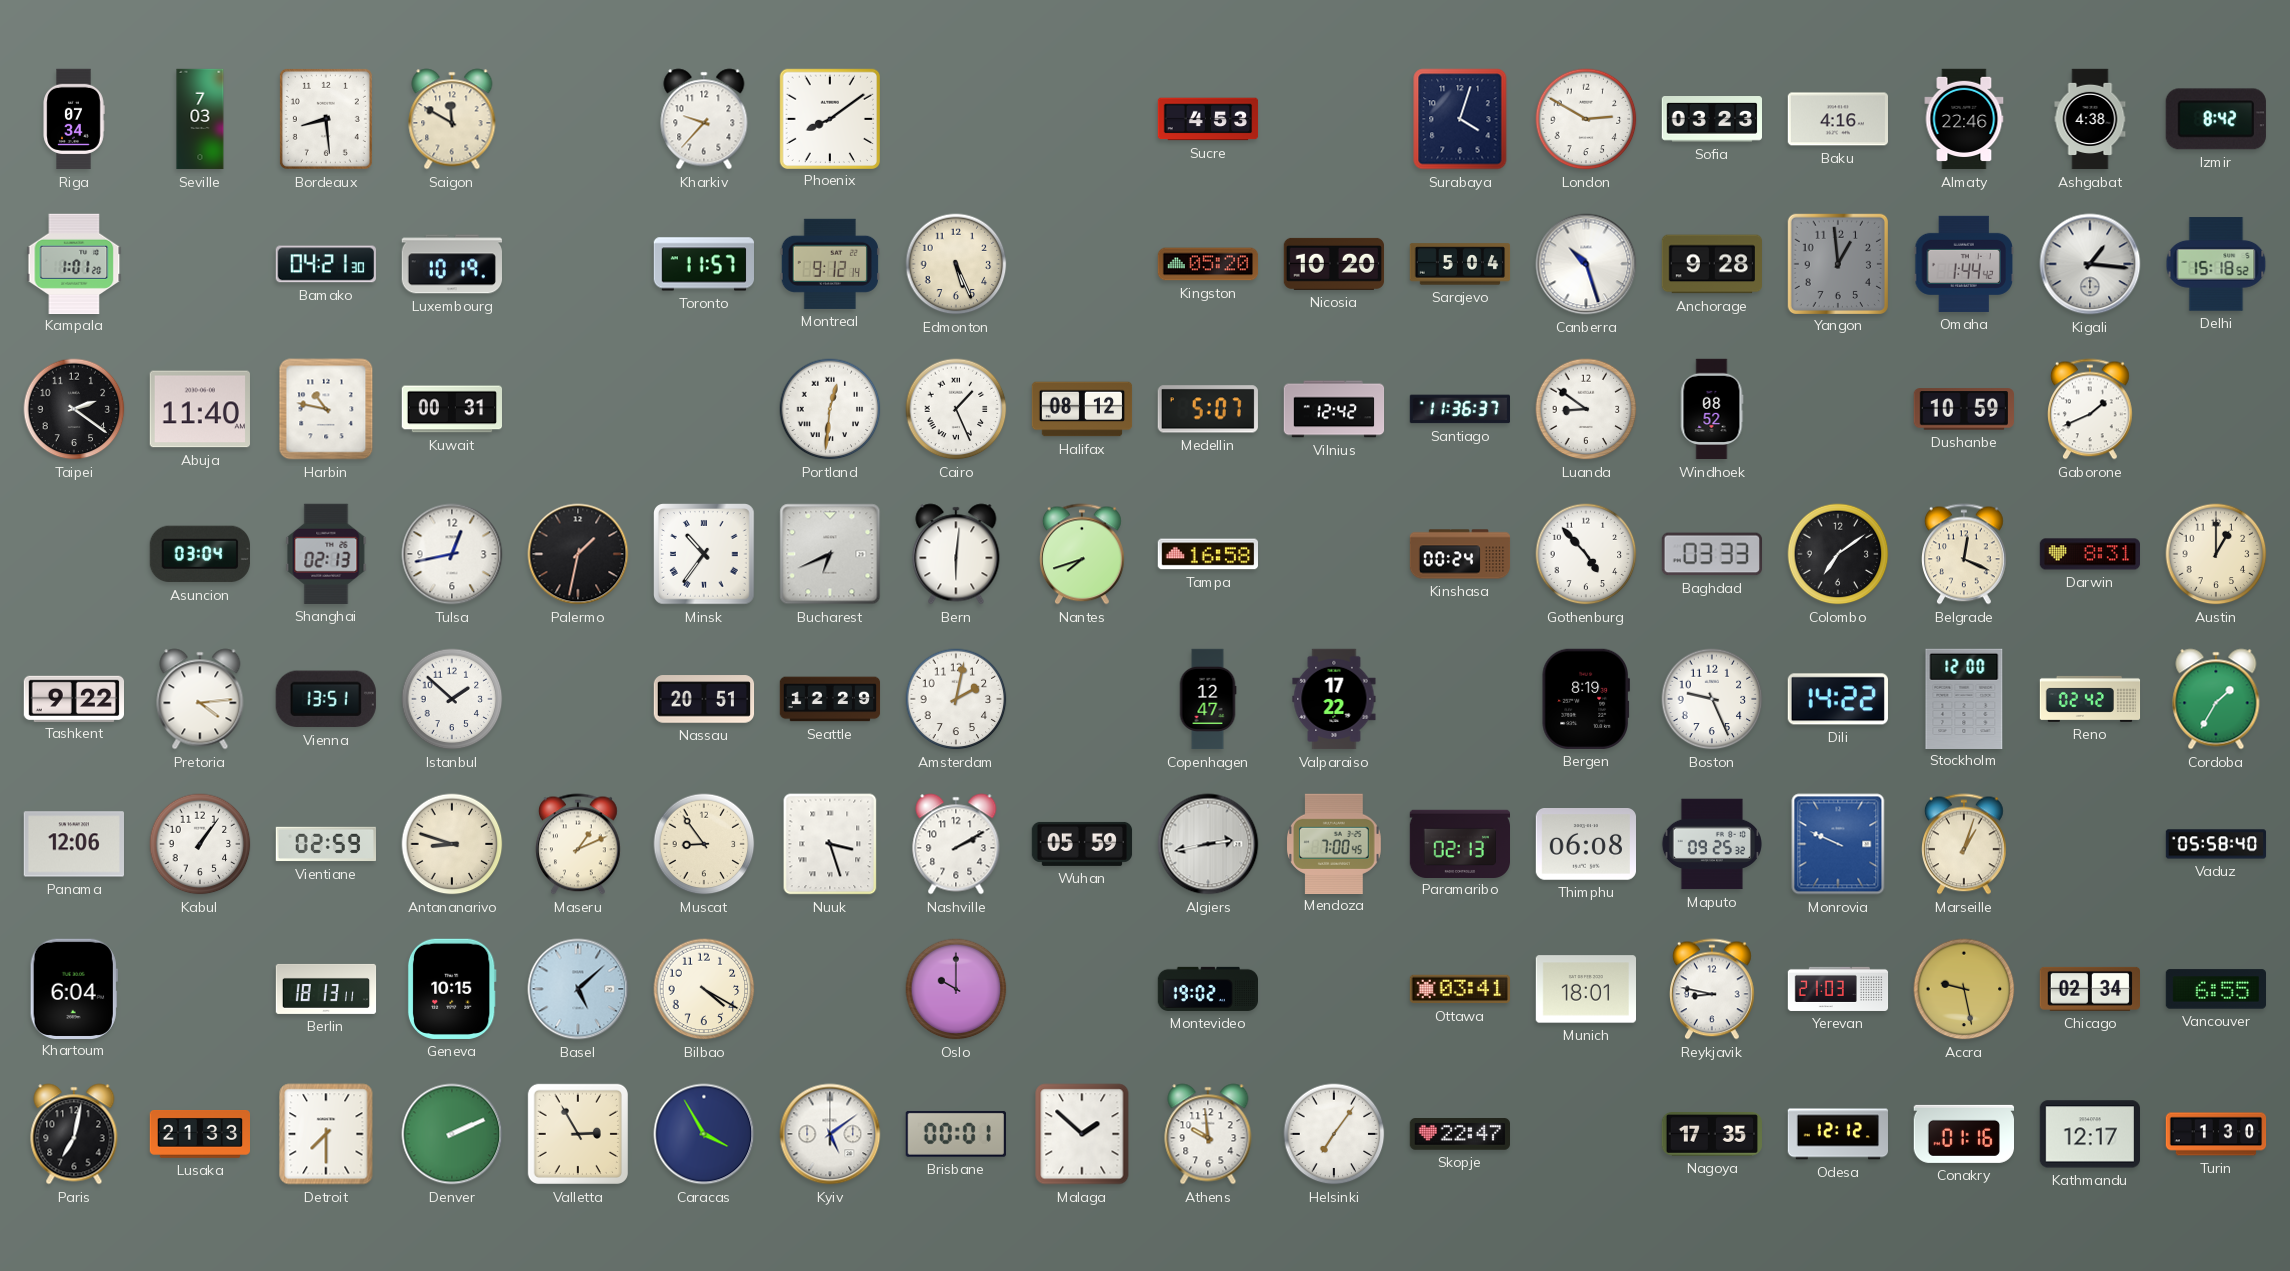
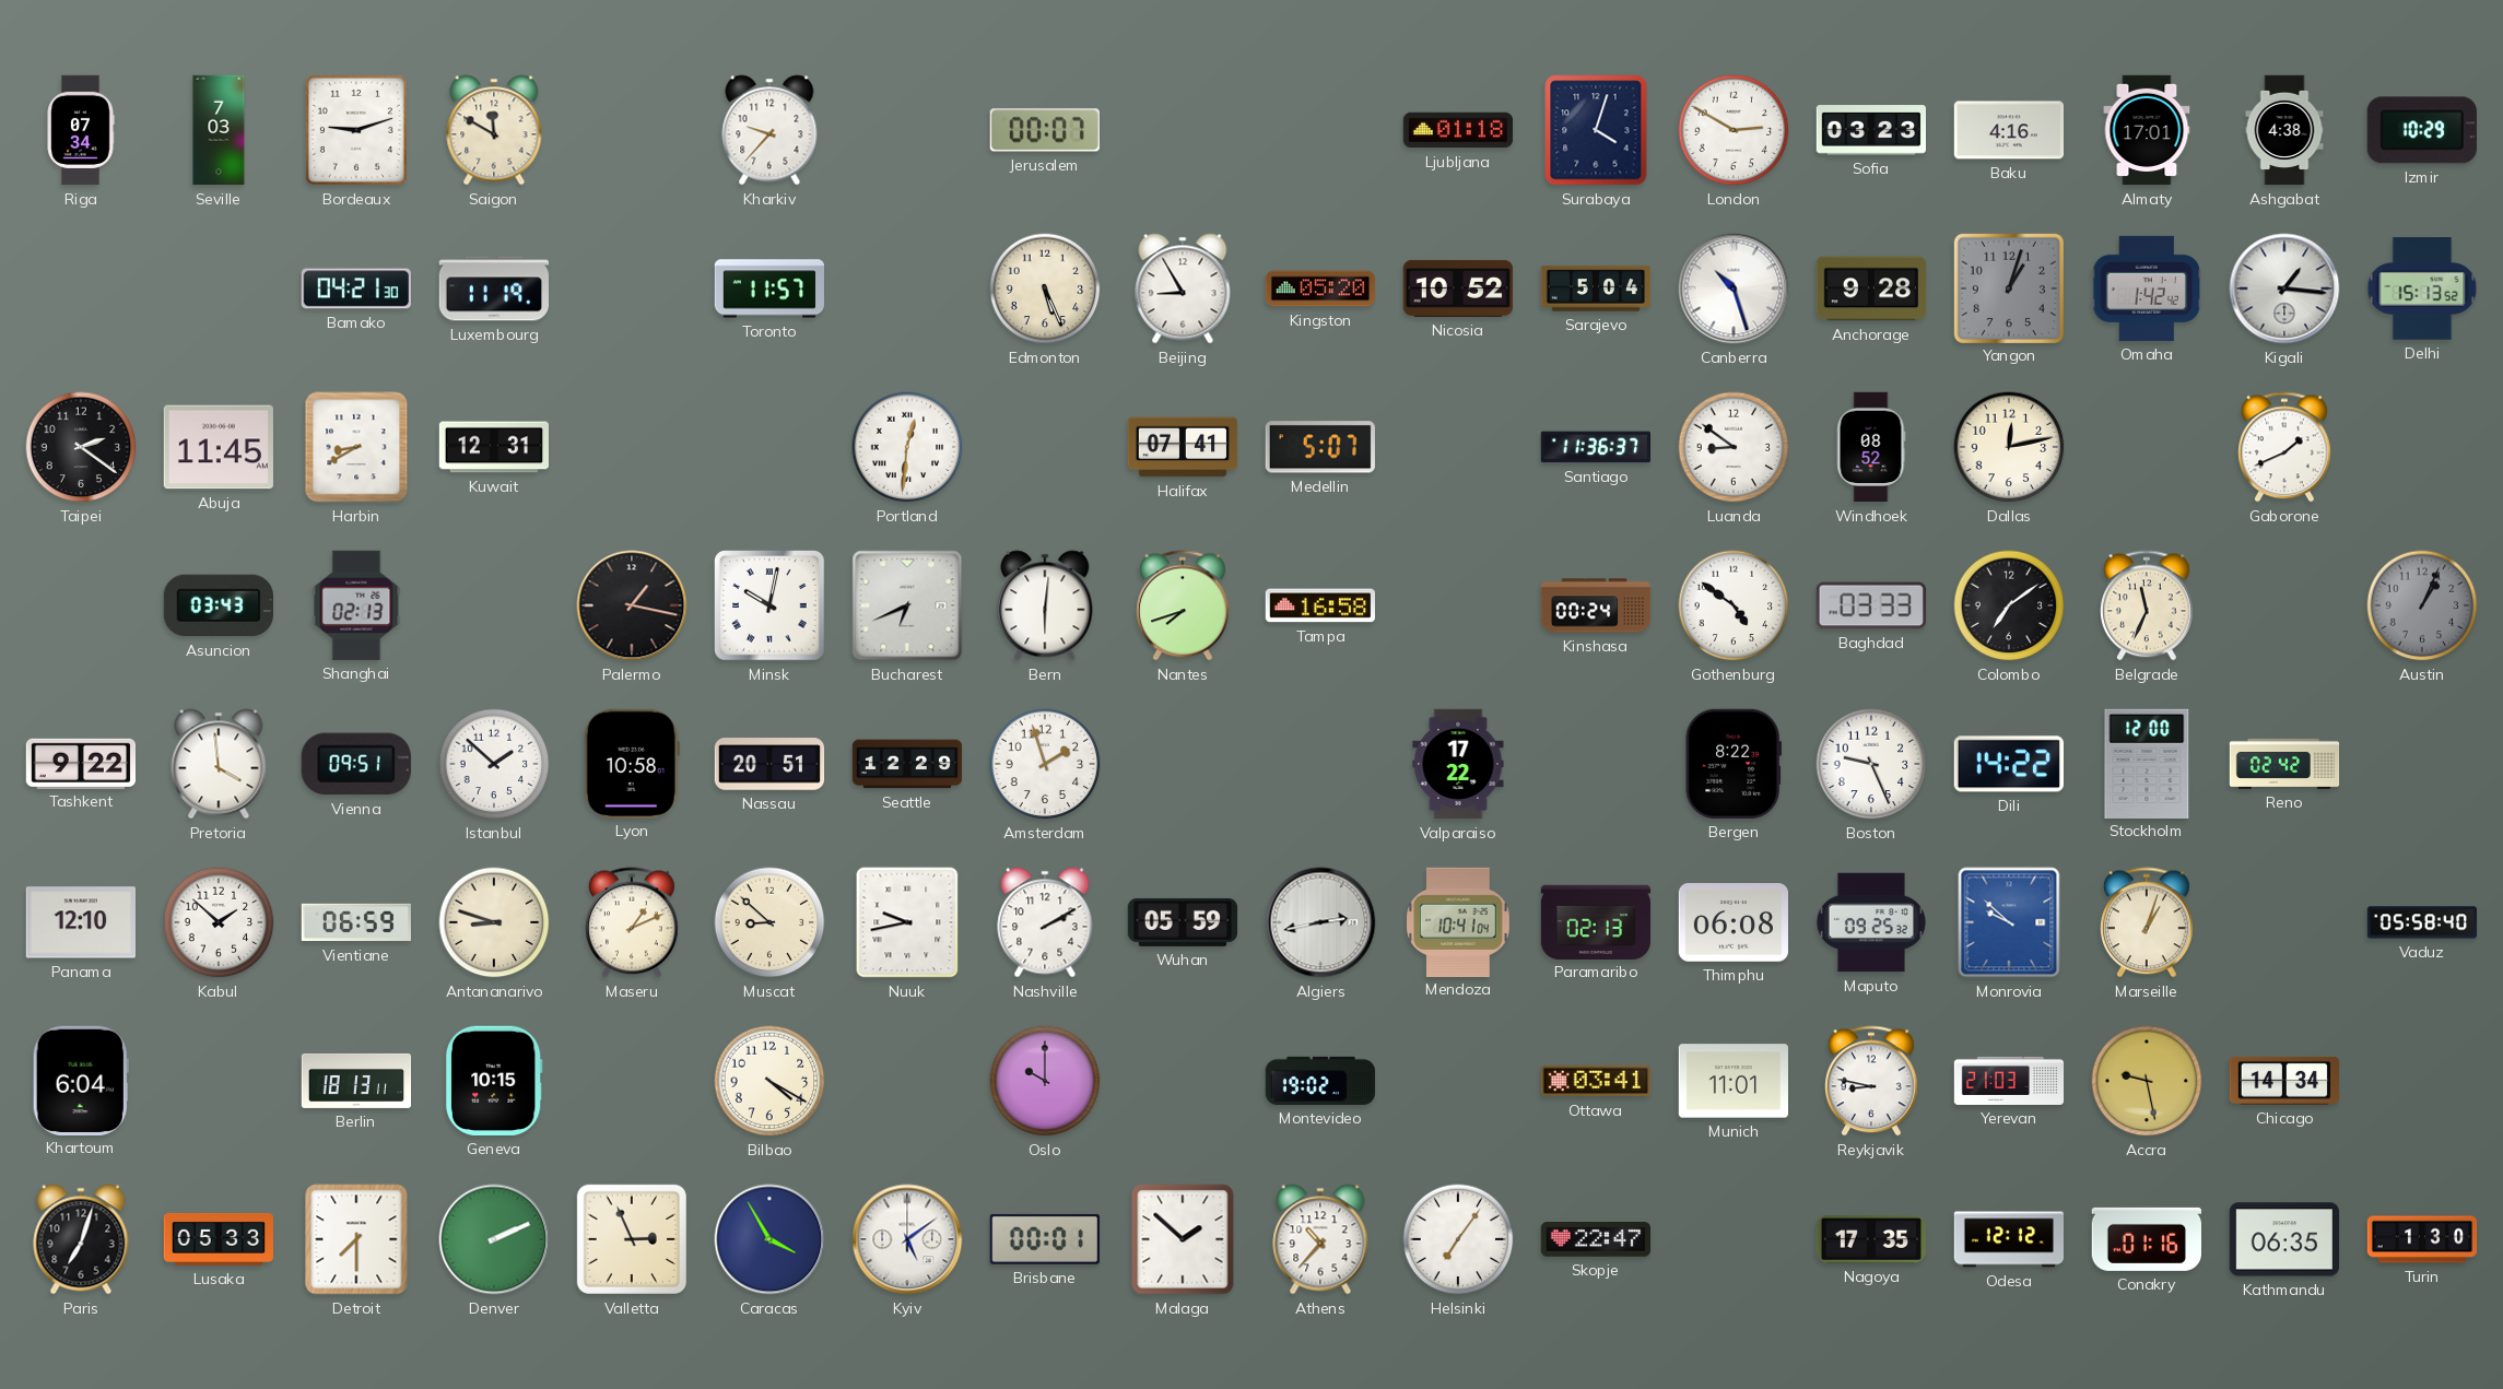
Bordeaux: 8:29 -> 9:12 (356, 130)
Phoenix: 8:09 -> none (829, 118)
Jerusalem: none -> 00:07 (1045, 130)
Sucre: 4:53 -> none (1208, 119)
Ljubljana: none -> 01:18 (1457, 130)
Almaty: 22:46 -> 17:01 (2147, 130)
Izmir: 8:42 -> 10:29 (2422, 130)
Kampala: 1:01 -> none (74, 263)
Luxembourg: 10:19 -> 11:19 (493, 289)
Montreal: 9:12 -> none (829, 264)
Beijing: none -> 8:55 (1183, 289)
Nicosia: 10:20 -> 10:52 (1457, 289)
Yangon: 12:59 -> 1:03 (2008, 287)
Omaha: 1:44 -> 1:42 (2146, 289)
Delhi: 15:18 -> 15:13 (2422, 289)
Abuja: 11:40 -> 11:45 (218, 447)
Harbin: 10:47 -> 8:40 (356, 447)
Kuwait: 00:31 -> 12:31 (493, 447)
Cairo: 1:26 -> none (956, 409)
Halifax: 08:12 -> 07:41 (1183, 447)
Vilnius: 12:42 -> none (1334, 409)
Dallas: none -> 12:13 (2009, 447)
Dushanbe: 10:59 -> none (1963, 409)
Asuncion: 03:04 -> 03:43 (219, 605)
Tulsa: 12:43 -> none (452, 554)
Palermo: 1:32 -> 1:17 (632, 605)
Minsk: 10:36 -> 10:02 (771, 607)
Gothenburg: 4:53 -> 4:51 (1734, 605)
Belgrade: 12:19 -> 11:34 (2148, 605)
Darwin: 8:31 -> none (2089, 554)
Austin: 1:00 -> 1:04 (2422, 605)
Austin dial: cream -> grey (2422, 605)
Pretoria: 4:14 -> 3:59 (219, 764)
Vienna: 13:51 -> 09:51 (356, 764)
Lyon: none -> 10:58 (632, 763)
Amsterdam: 2:02 -> 1:57 (1045, 764)
Copenhagen: 12:47 -> none (1208, 699)
Bergen: 8:19 -> 8:22 (1734, 764)
Cordoba: 1:35 -> none (2216, 699)
Panama: 12:06 -> 12:10 (80, 922)
Kabul: 1:06 -> 1:52 (219, 922)
Vientiane: 02:59 -> 06:59 (355, 922)
Muscat: 8:54 -> 8:52 (769, 922)
Nuuk: 3:27 -> 9:43 (907, 922)
Mendoza: 7:00 -> 10:41 (1459, 921)
Monrovia: 9:49 -> 9:52 (2009, 922)
Basel: 5:08 -> none (578, 989)
Munich: 18:01 -> 11:01 (1732, 1081)
Chicago: 02:34 -> 14:34 (2283, 1081)
Vancouver: 6:55 -> none (2215, 989)
Paris: 7:02 -> 7:03 (81, 1239)
Lusaka: 21:33 -> 05:33 (219, 1240)
Valletta: 2:55 -> 2:56 (632, 1239)
Athens: 9:59 -> 10:37 (1320, 1239)
Kathmandu: 12:17 -> 06:35 (2283, 1239)
